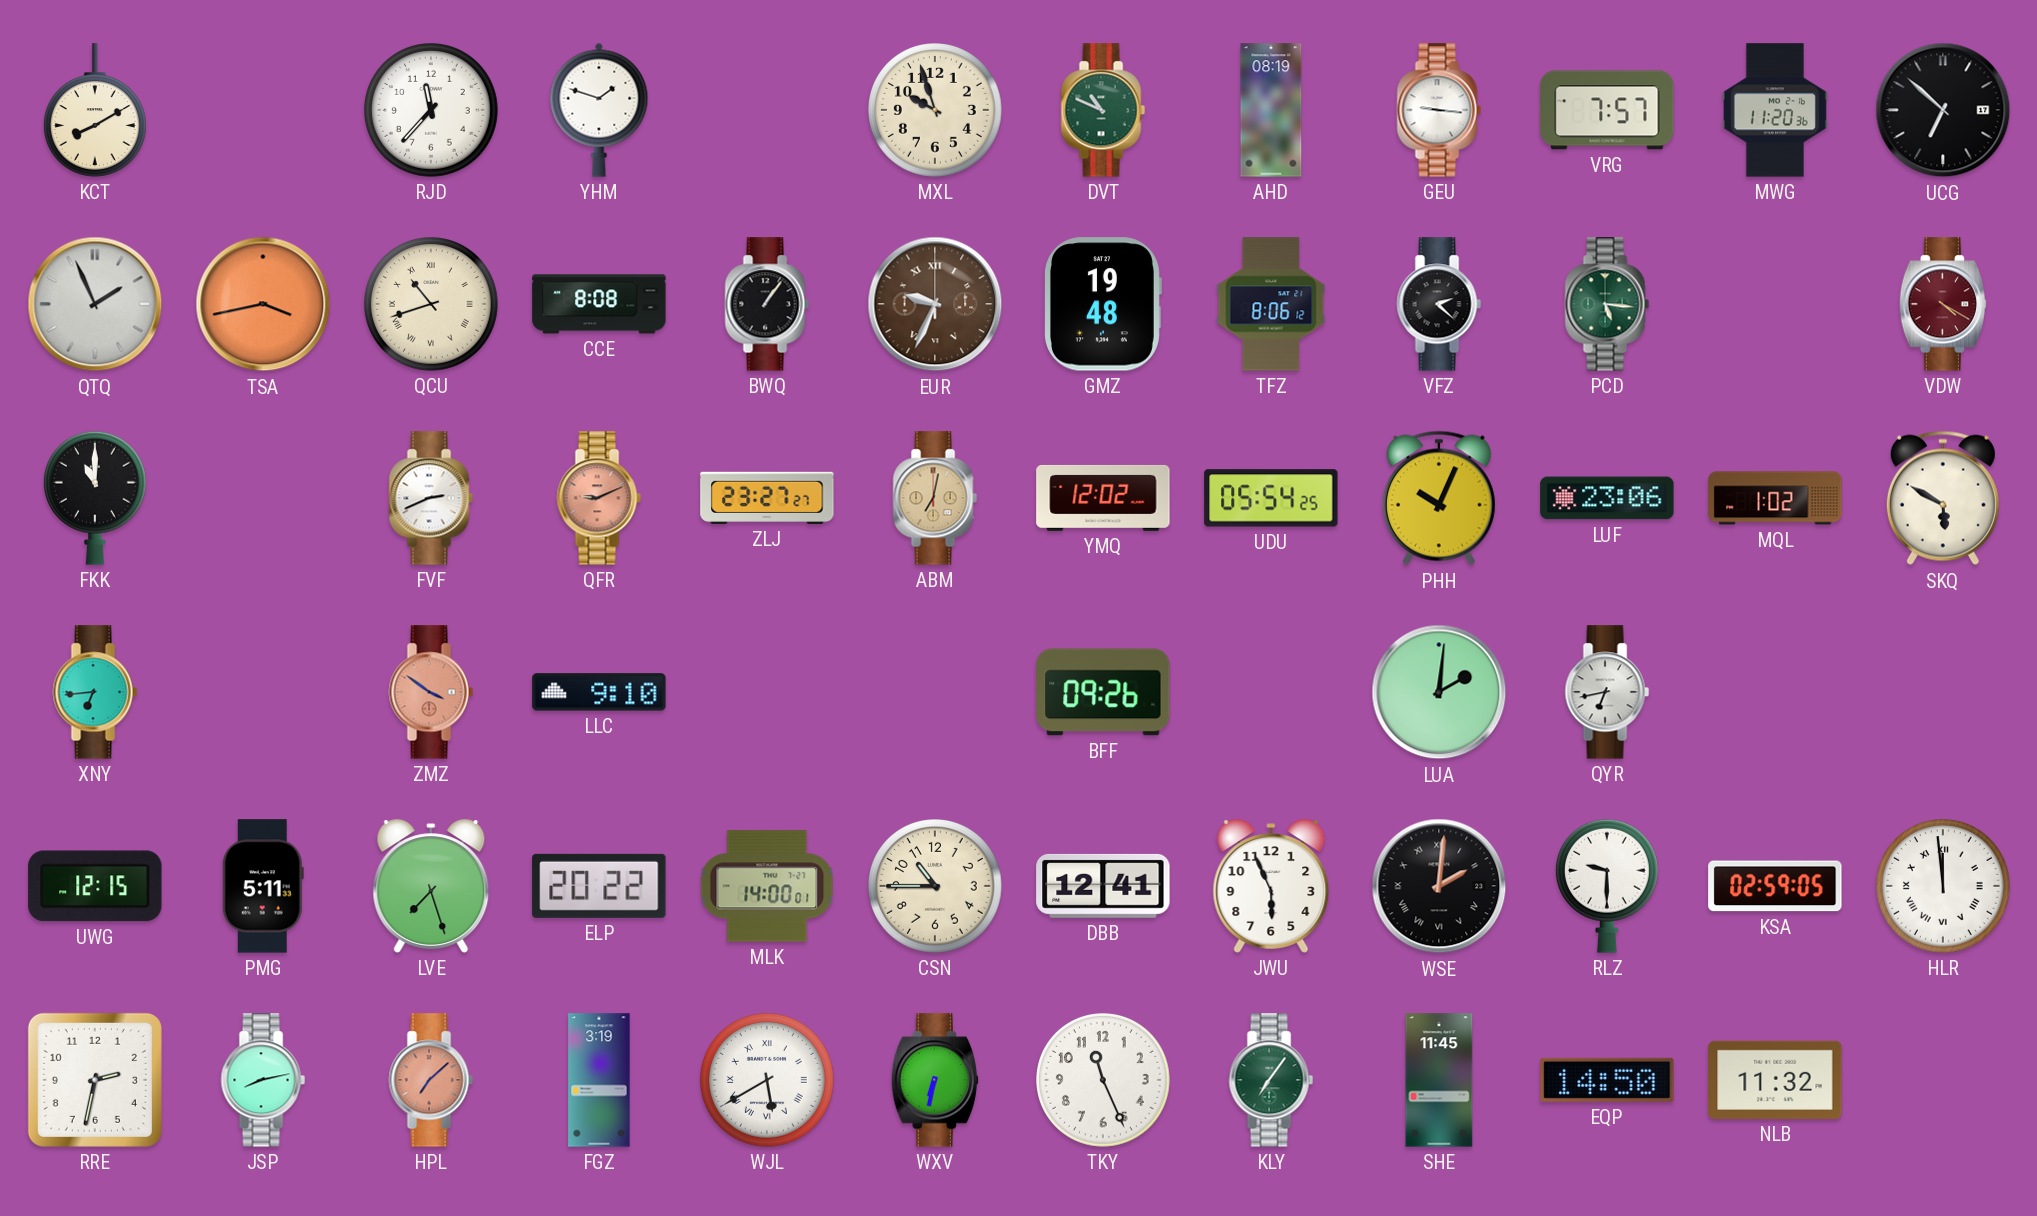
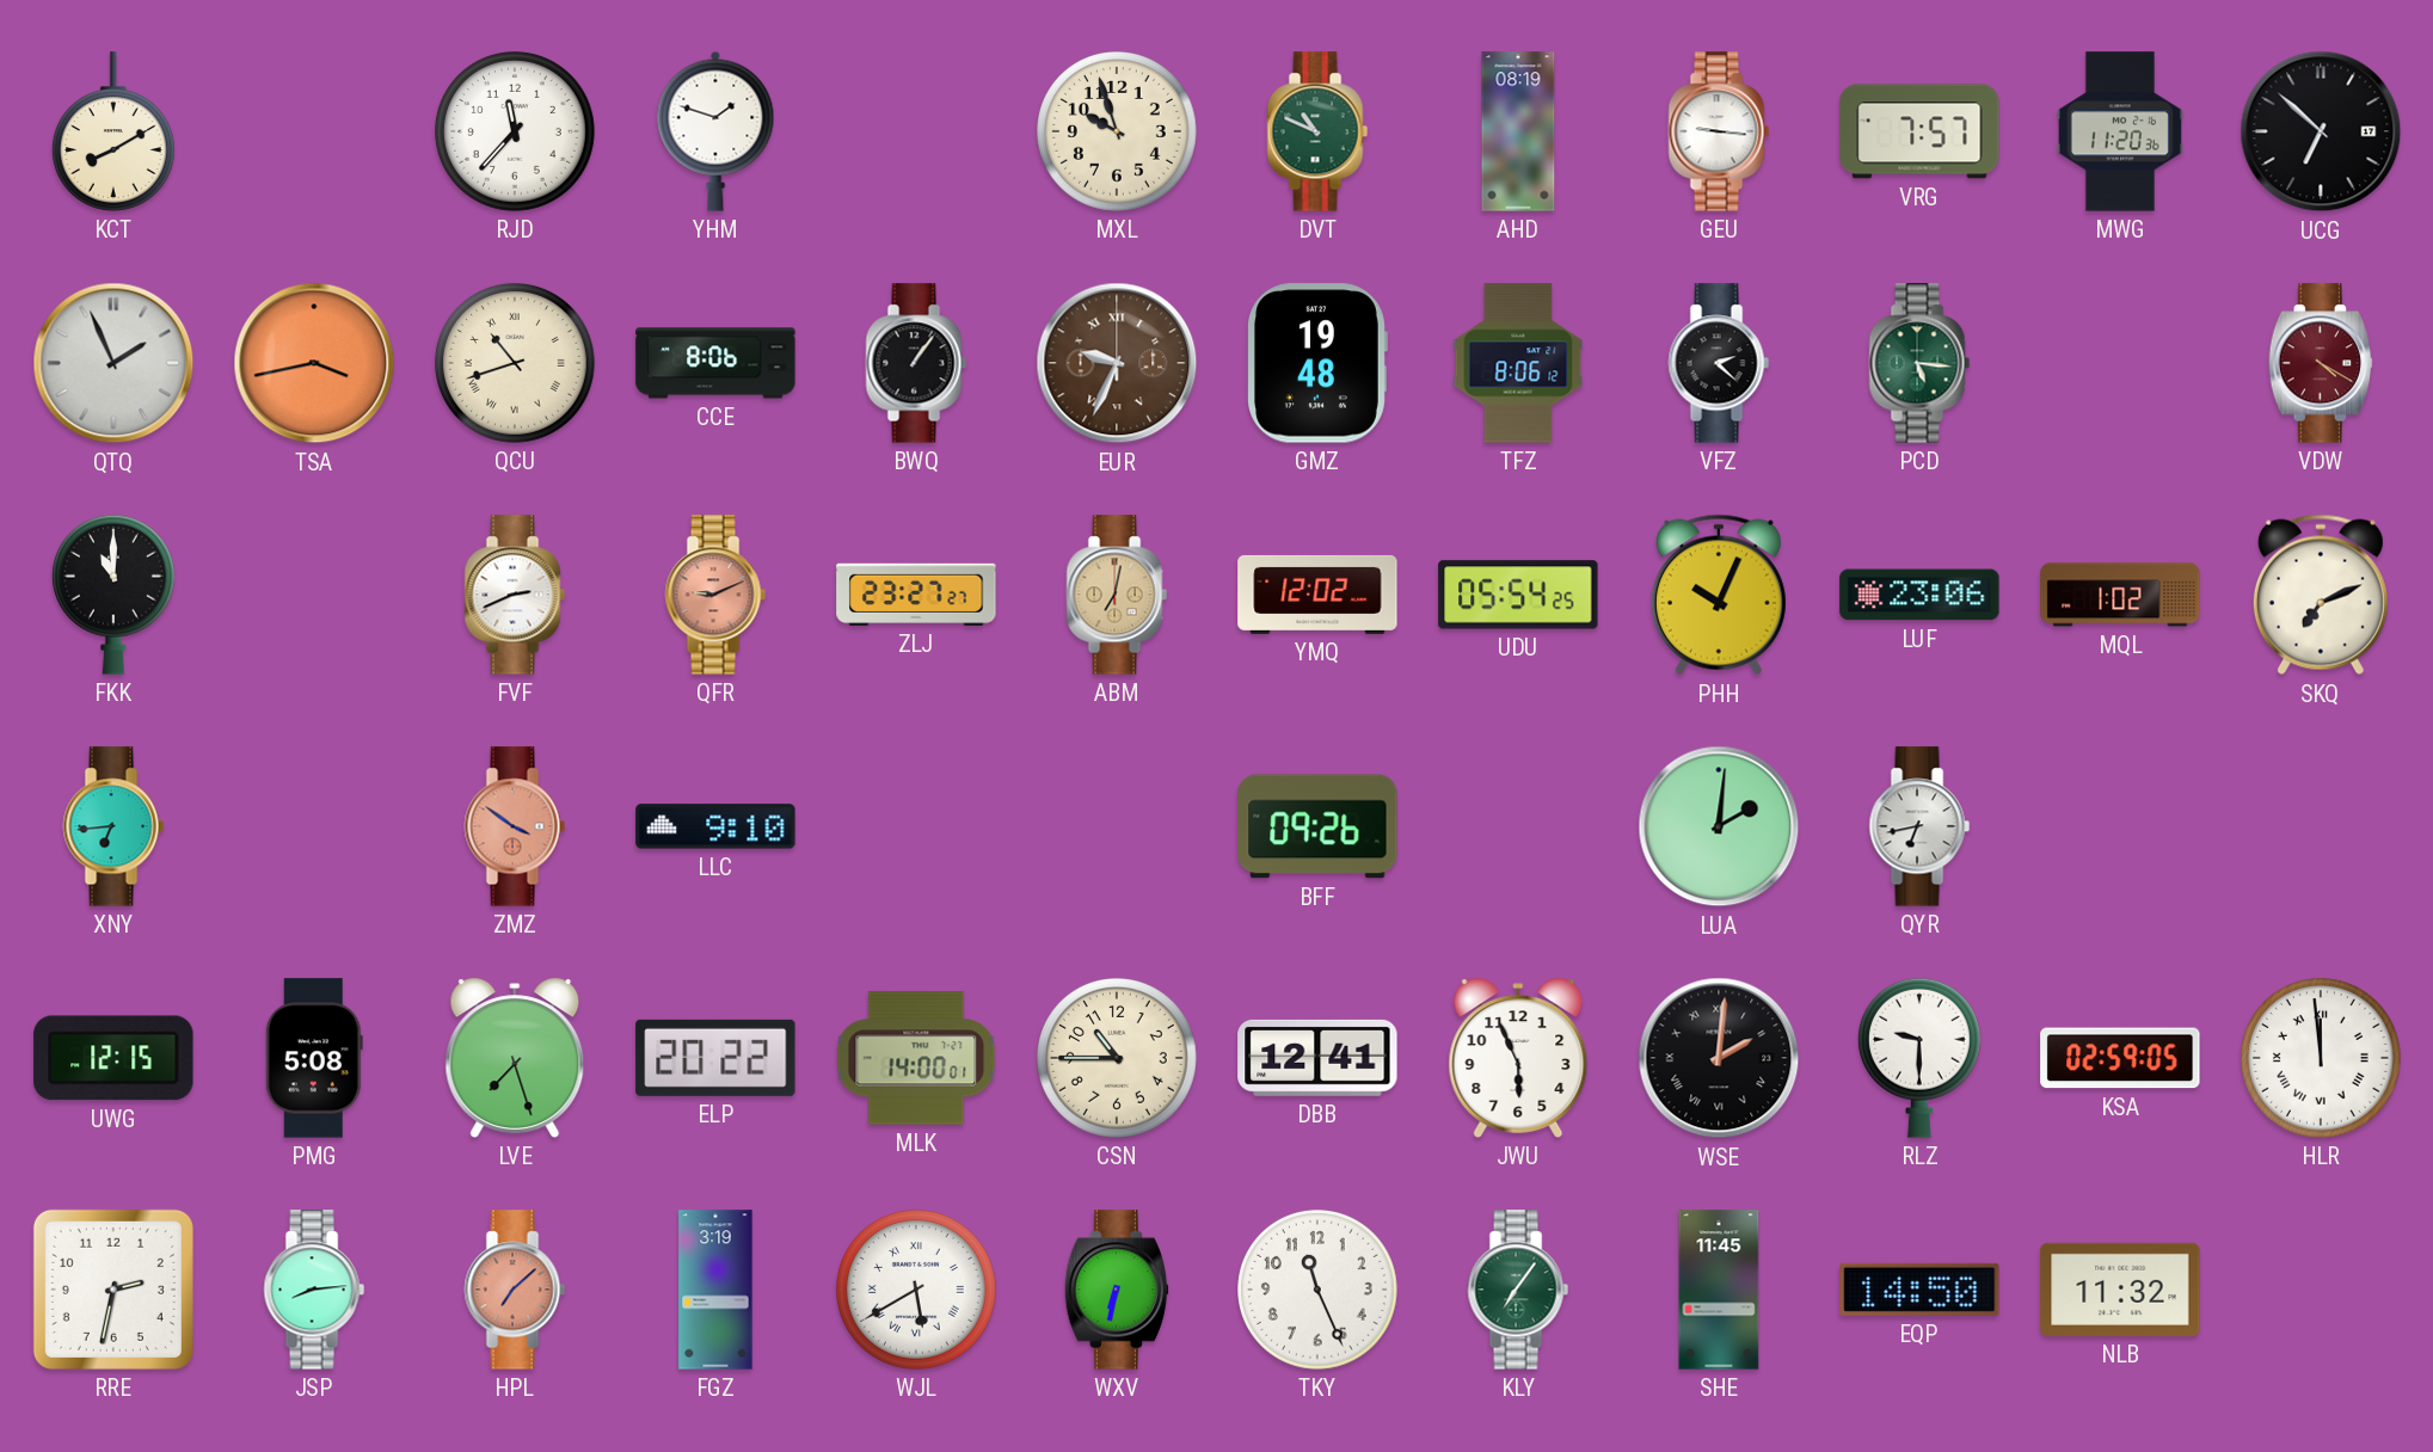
CCE: 8:08 -> 8:06 (715, 363)
SKQ: 5:50 -> 7:11 (2321, 595)
PMG: 5:11 -> 5:08 (314, 1058)
JSP: 8:13 -> 8:14 (314, 1290)
